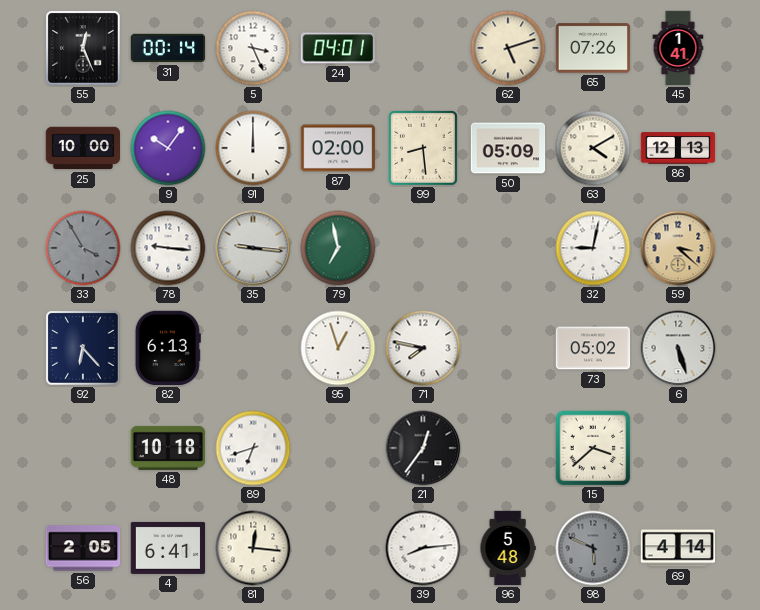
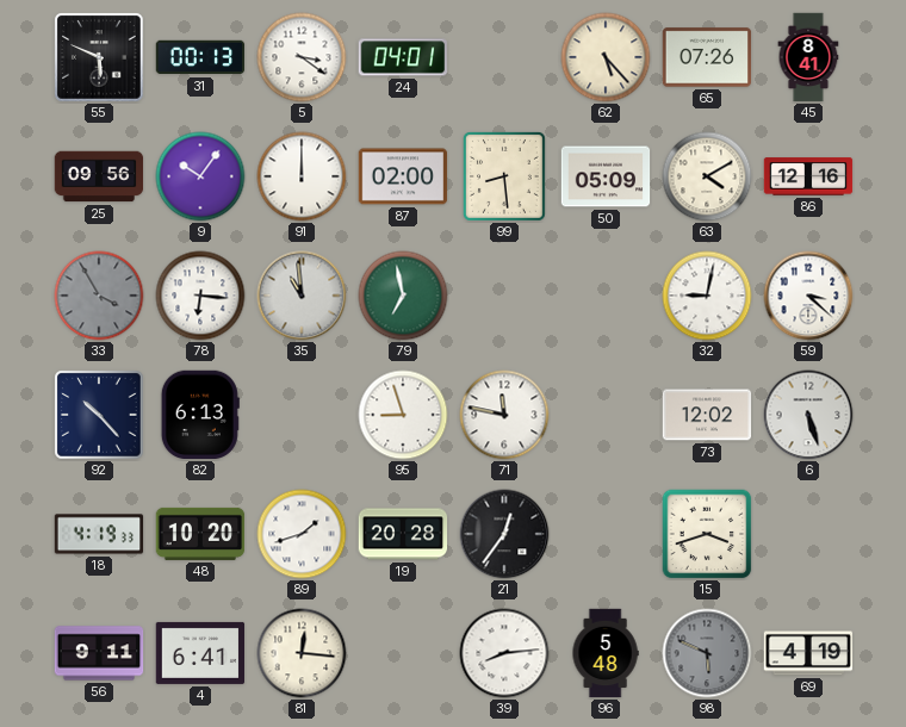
55: 12:26 -> 5:49 (99, 57)
31: 00:14 -> 00:13 (200, 57)
5: 3:26 -> 3:21 (302, 57)
62: 5:12 -> 5:23 (606, 57)
45: 1:41 -> 8:41 (808, 57)
25: 10:00 -> 09:56 (99, 176)
86: 12:13 -> 12:16 (808, 176)
78: 9:16 -> 6:16 (200, 296)
35: 9:16 -> 10:59 (302, 296)
59 dial: champagne -> white (808, 296)
92: 6:23 -> 10:23 (99, 415)
95: 12:57 -> 8:57 (403, 415)
71: 7:47 -> 11:47 (504, 415)
73: 05:02 -> 12:02 (707, 415)
18: none -> 4:19 (99, 534)
48: 10:18 -> 10:20 (200, 534)
89: 6:42 -> 1:42 (302, 534)
19: none -> 20:28 (403, 534)
15: 3:38 -> 3:42 (707, 534)
56: 2:05 -> 9:11 (99, 653)
69: 4:14 -> 4:19 (808, 653)
